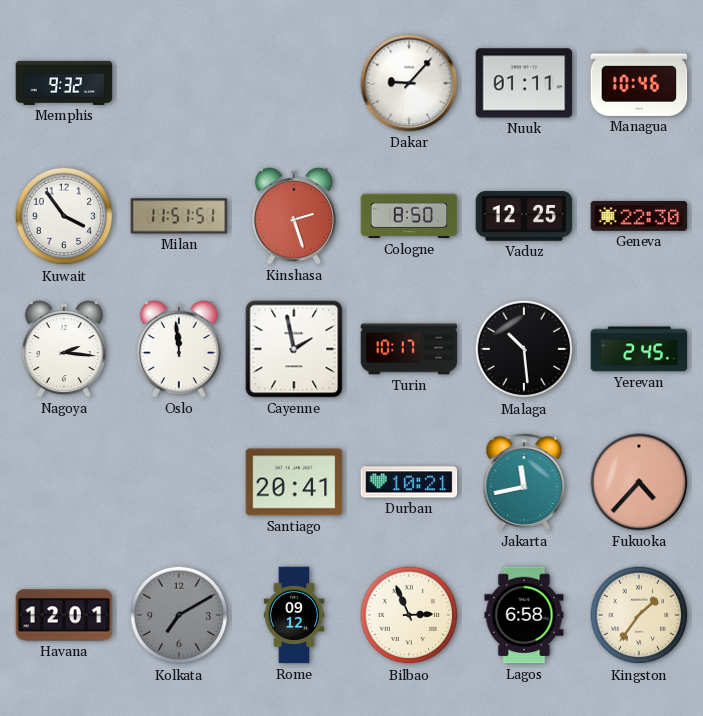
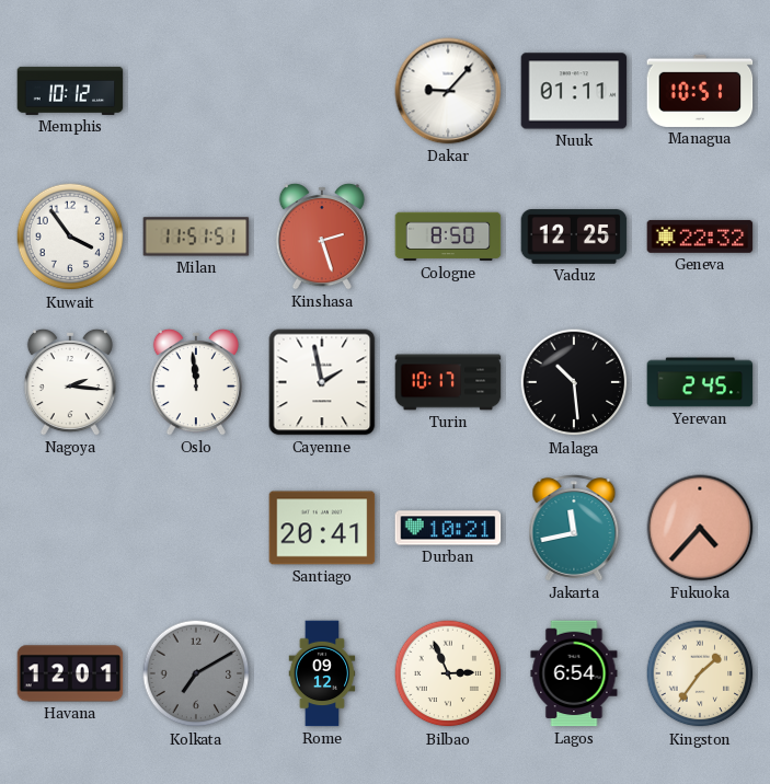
Memphis: 9:32 -> 10:12 (70, 91)
Managua: 10:46 -> 10:51 (700, 91)
Geneva: 22:30 -> 22:32 (700, 237)
Lagos: 6:58 -> 6:54 (574, 673)
